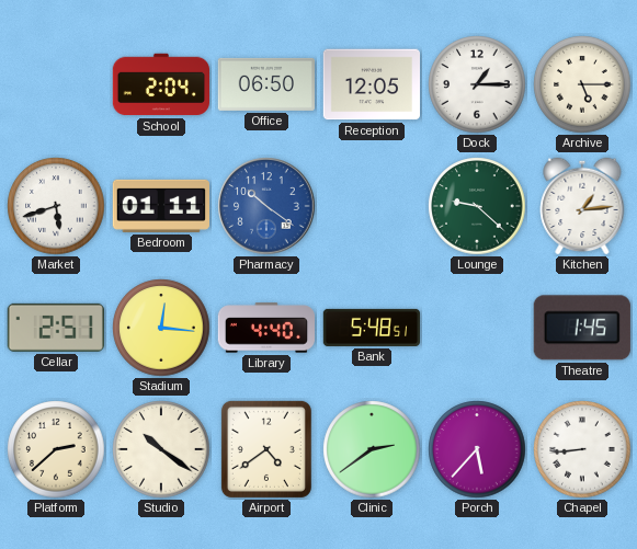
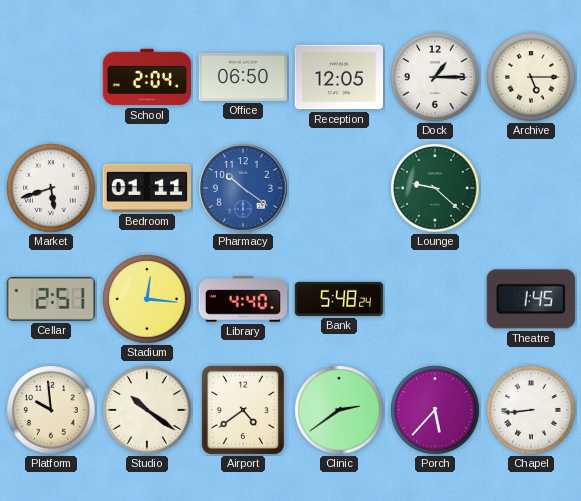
Kitchen: 1:14 -> none (582, 206)
Bank: 5:48:51 -> 5:48:24 (339, 299)
Platform: 2:38 -> 9:59 (51, 410)
